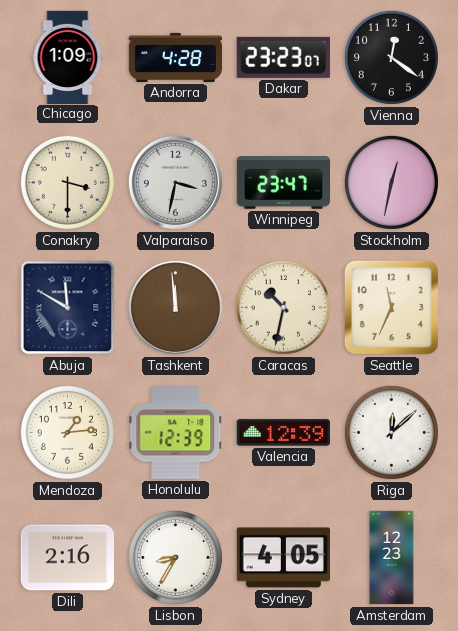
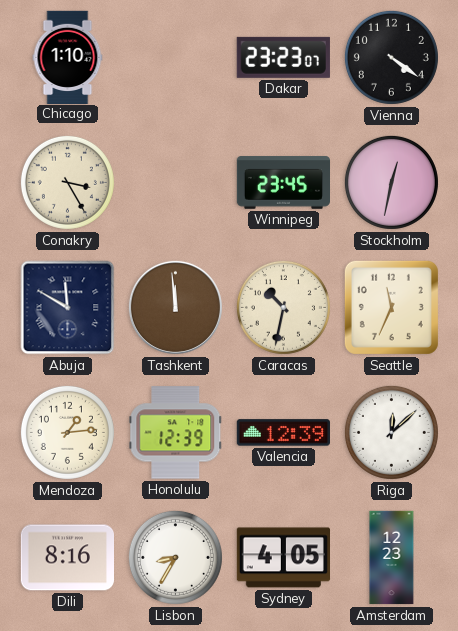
Chicago: 1:09 -> 1:10 (68, 57)
Andorra: 4:28 -> none (176, 57)
Vienna: 12:21 -> 4:21 (391, 57)
Conakry: 3:30 -> 3:25 (67, 182)
Valparaiso: 3:32 -> none (175, 182)
Winnipeg: 23:47 -> 23:45 (283, 183)
Dili: 2:16 -> 8:16 (67, 558)
